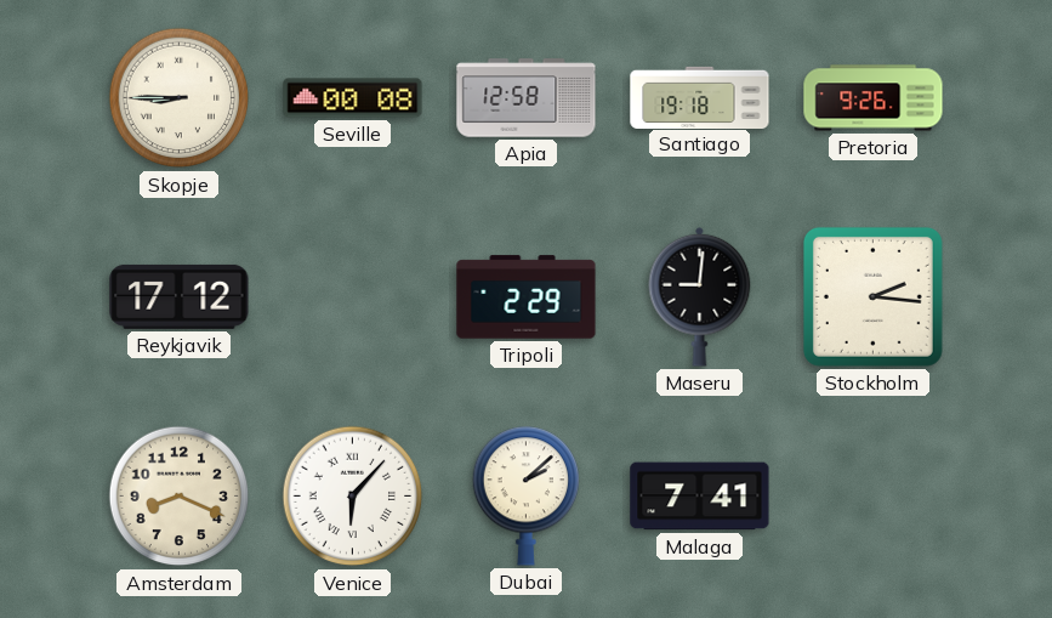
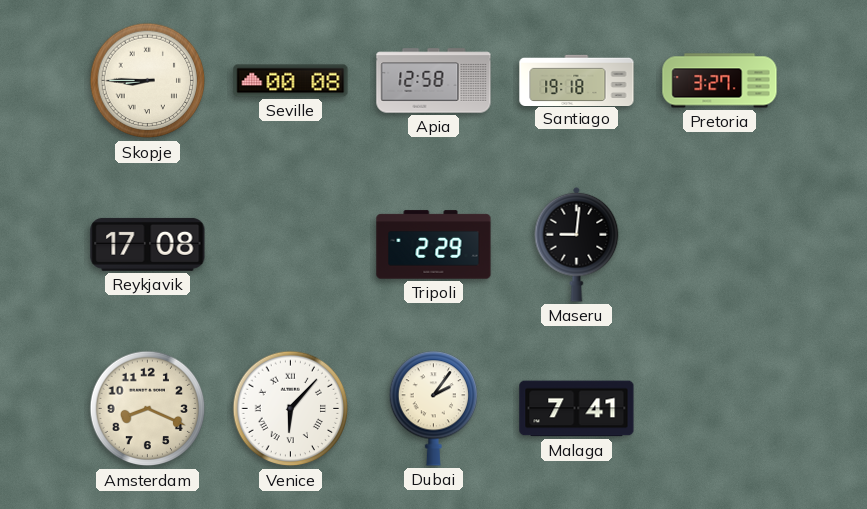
Pretoria: 9:26 -> 3:27 (720, 81)
Reykjavik: 17:12 -> 17:08 (148, 244)
Stockholm: 2:16 -> none (872, 296)
Dubai: 2:08 -> 2:06 (434, 409)
